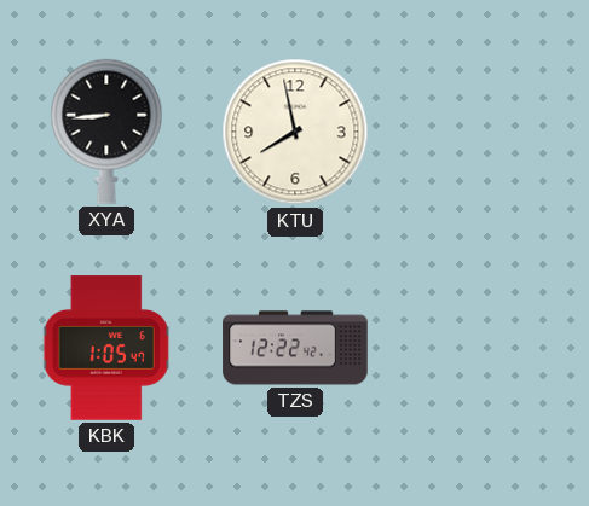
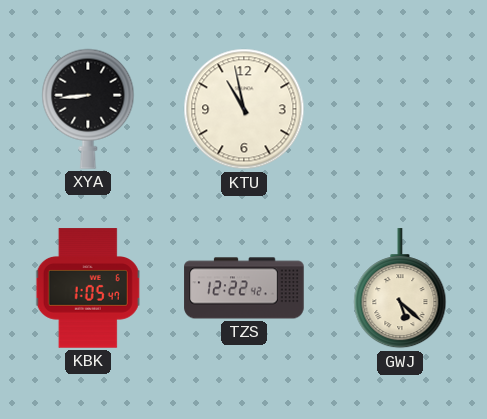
KTU: 7:58 -> 10:58 (244, 109)
GWJ: none -> 5:22 (400, 289)
